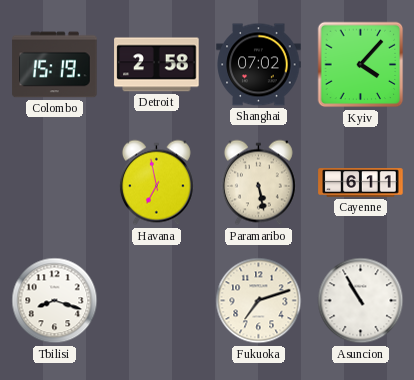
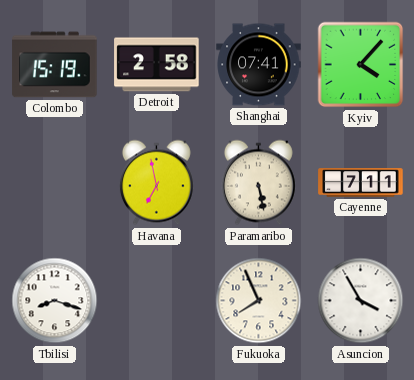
Shanghai: 07:02 -> 07:41 (259, 65)
Cayenne: 6:11 -> 7:11 (361, 183)
Fukuoka: 7:12 -> 7:56 (259, 301)
Asuncion: 10:55 -> 3:55 (361, 301)
